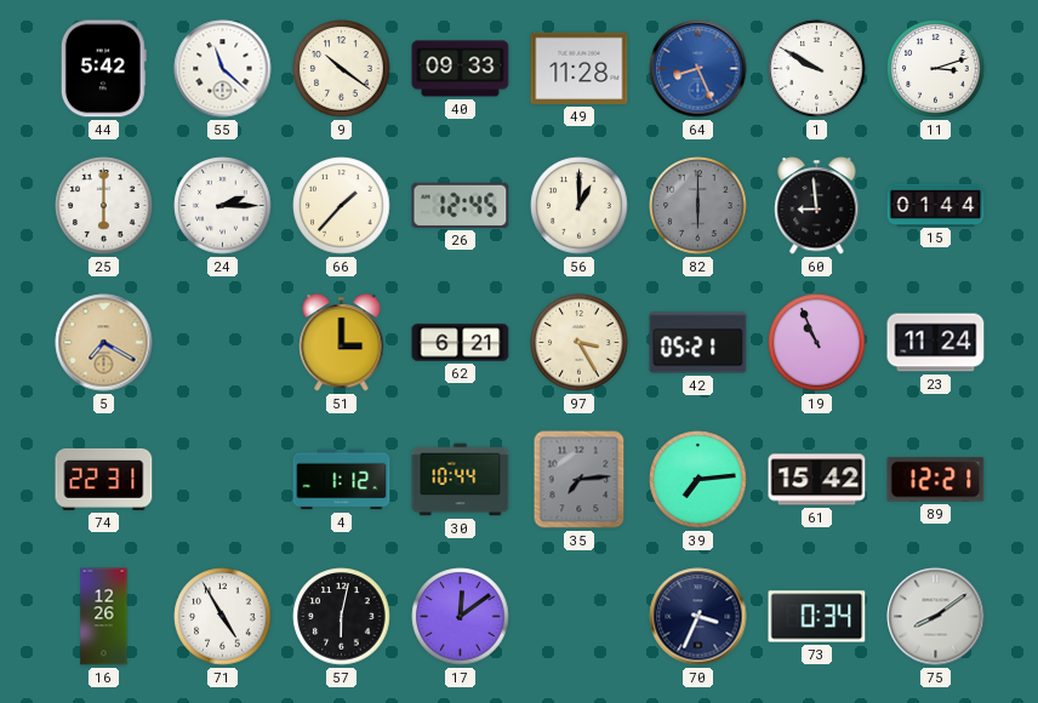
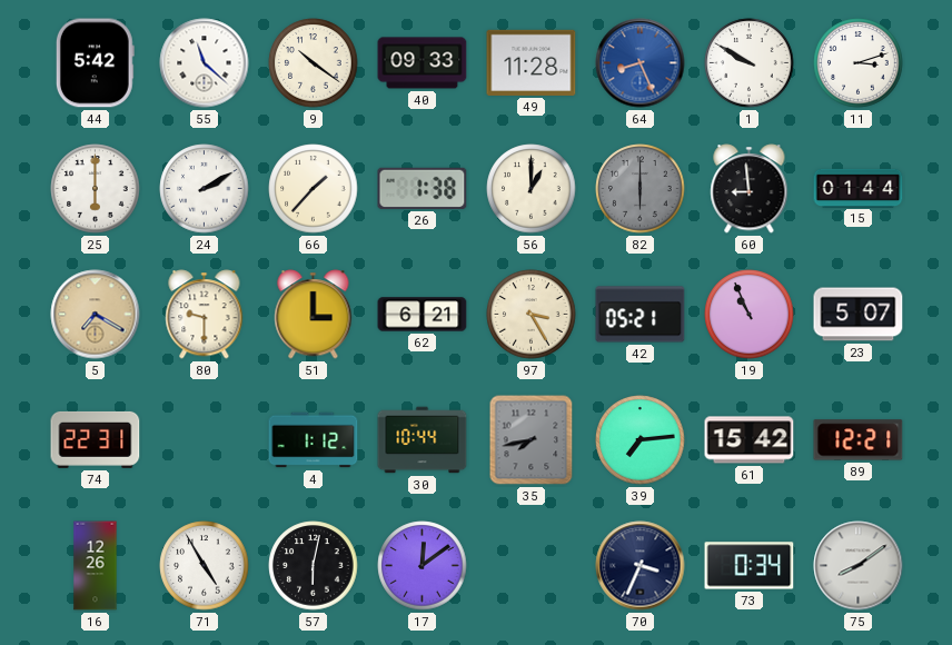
24: 2:15 -> 2:10 (205, 189)
26: 12:45 -> 1:38 (423, 188)
80: none -> 9:30 (205, 315)
23: 11:24 -> 5:07 (859, 315)
35: 7:14 -> 7:43 (532, 440)
